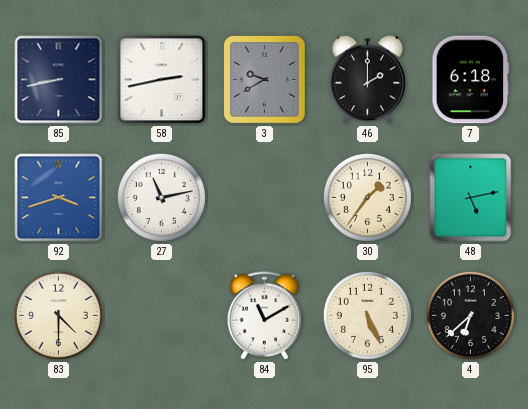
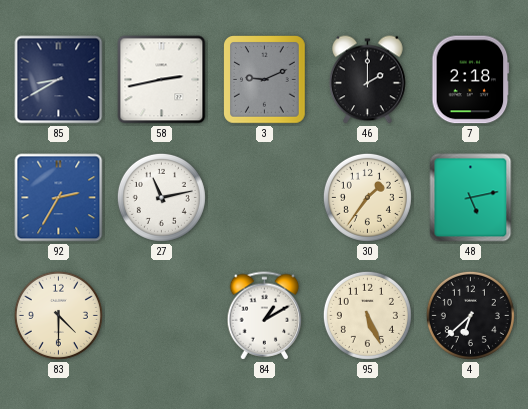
85: 8:43 -> 8:40 (59, 80)
3: 9:40 -> 9:11 (265, 80)
7: 6:18 -> 2:18 (471, 80)
92: 3:42 -> 2:35 (59, 198)
84: 11:10 -> 1:10 (265, 316)
